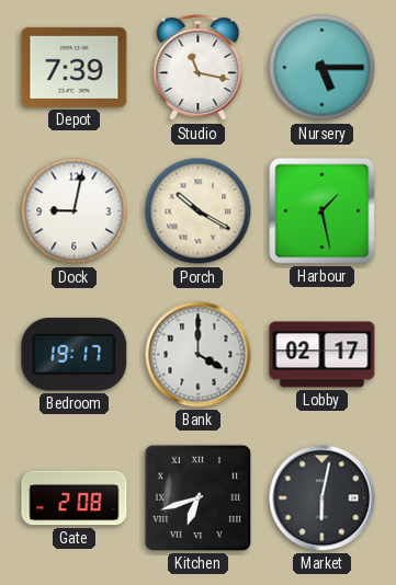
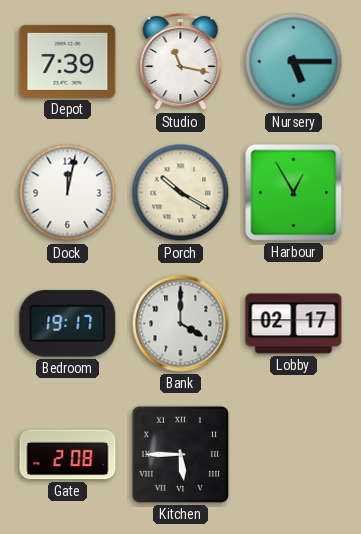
Dock: 9:02 -> 12:02 (68, 193)
Harbour: 1:28 -> 12:55 (294, 193)
Kitchen: 6:42 -> 5:45 (180, 454)
Market: 6:02 -> none (323, 498)
